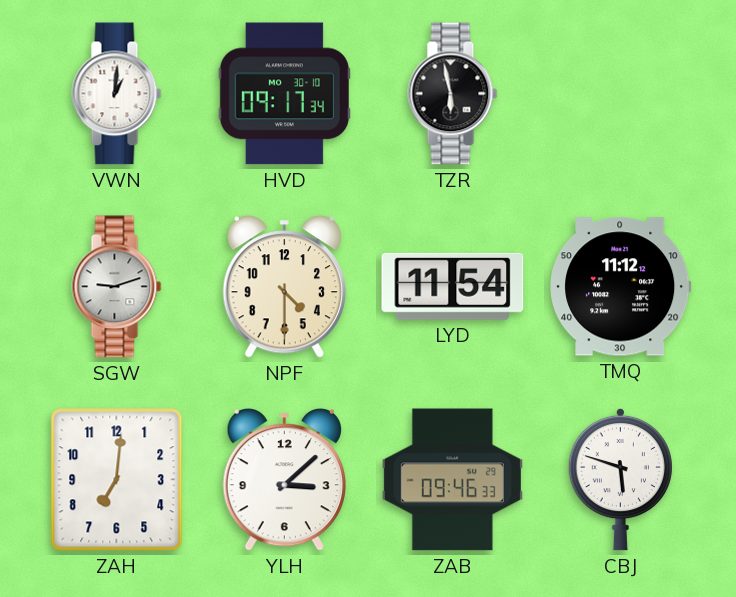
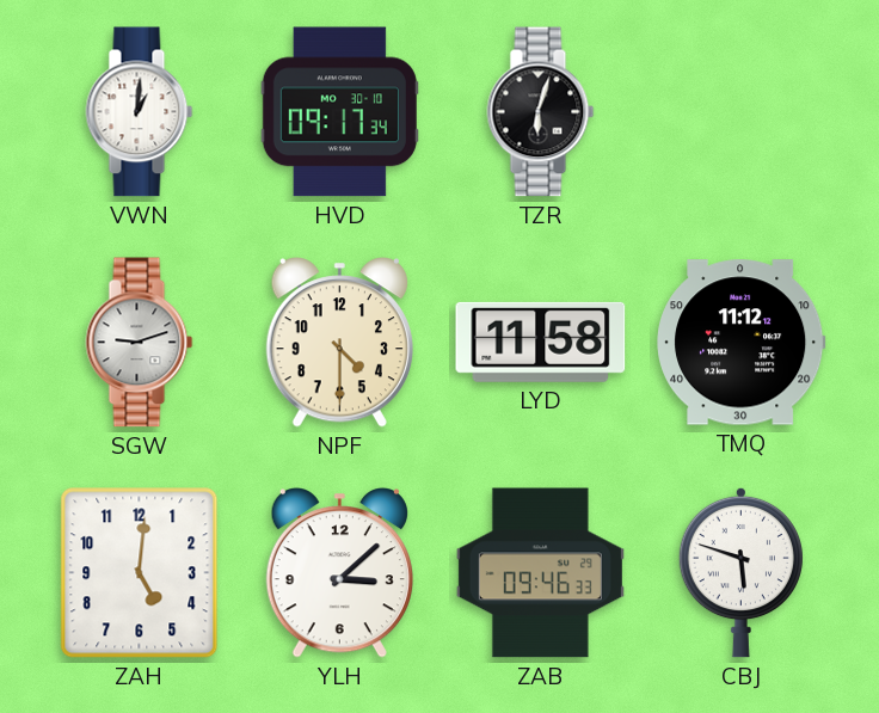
TZR: 5:58 -> 6:03 (541, 112)
LYD: 11:54 -> 11:58 (541, 342)
ZAH: 7:01 -> 5:01 (140, 573)
